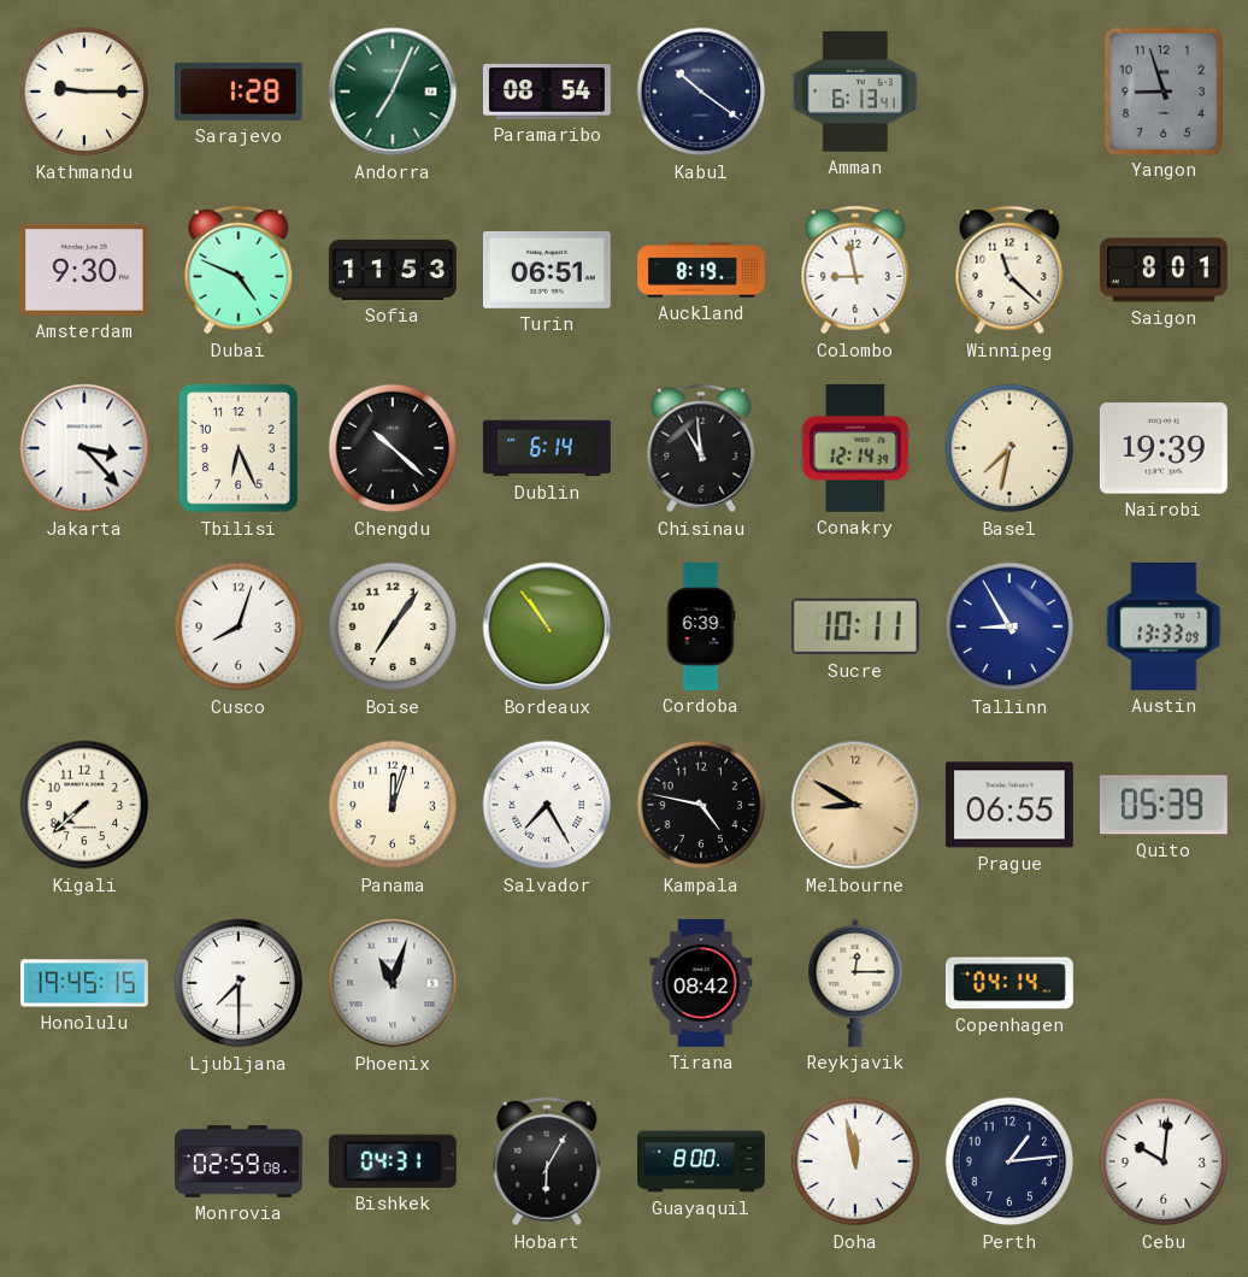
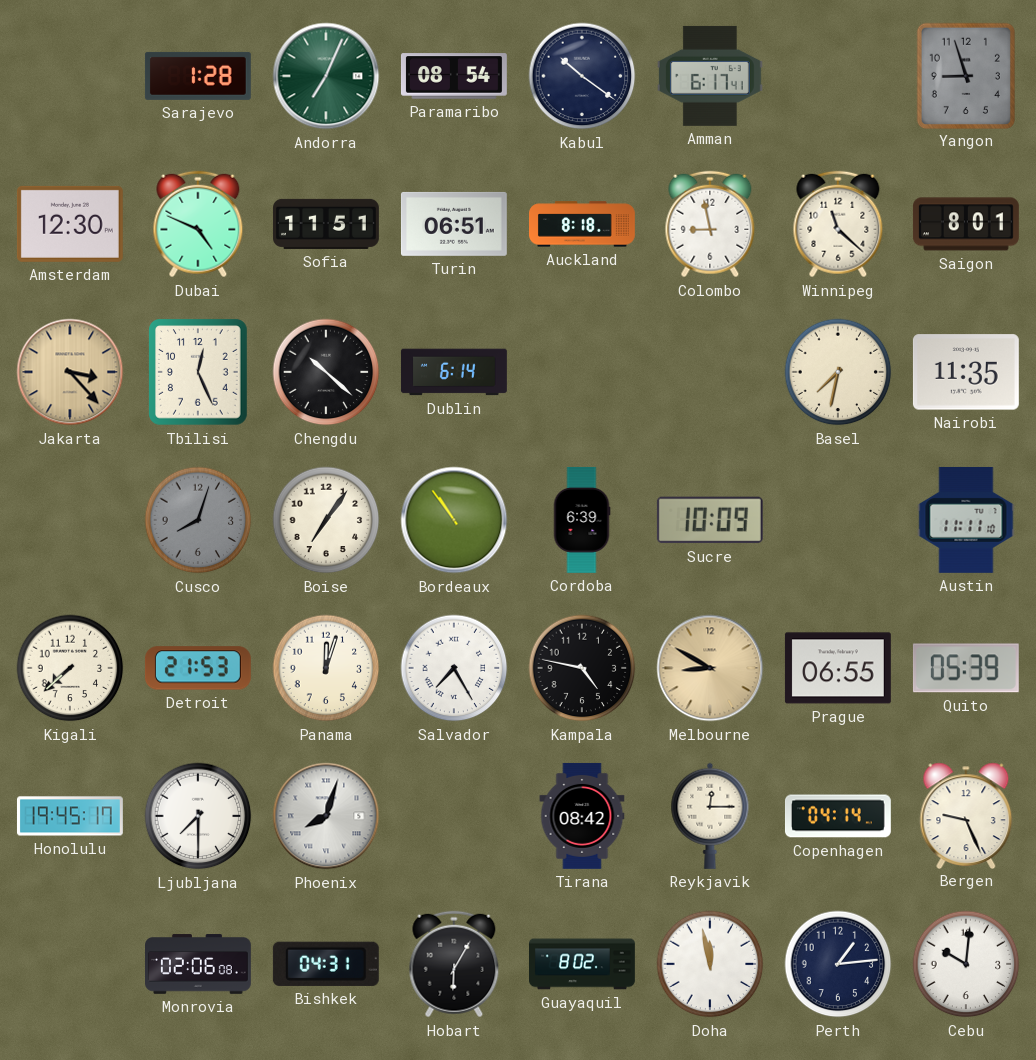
Kathmandu: 9:15 -> none (84, 92)
Amman: 6:13 -> 6:17 (710, 76)
Amsterdam: 9:30 -> 12:30 (70, 224)
Sofia: 11:53 -> 11:51 (326, 224)
Auckland: 8:19 -> 8:18 (583, 224)
Jakarta dial: white -> champagne (70, 372)
Tbilisi: 6:26 -> 12:26 (199, 373)
Chisinau: 10:59 -> none (701, 448)
Conakry: 12:14 -> none (855, 448)
Nairobi: 19:39 -> 11:35 (966, 372)
Cusco dial: white -> grey (198, 520)
Sucre: 10:11 -> 10:09 (710, 520)
Tallinn: 8:55 -> none (1009, 626)
Austin: 13:33 -> 11:11 (966, 520)
Detroit: none -> 21:53 (198, 668)
Honolulu: 19:45:15 -> 19:45:17 (70, 816)
Phoenix: 11:03 -> 8:03 (326, 816)
Bergen: none -> 9:26 (966, 815)
Monrovia: 02:59 -> 02:06 (199, 964)
Guayaquil: 8:00 -> 8:02 (583, 964)
